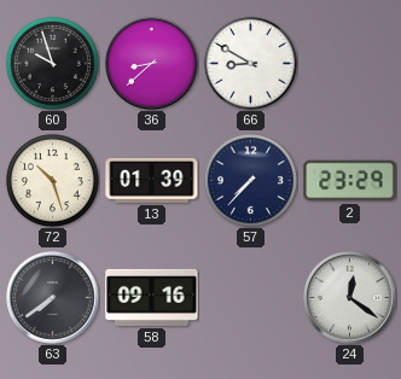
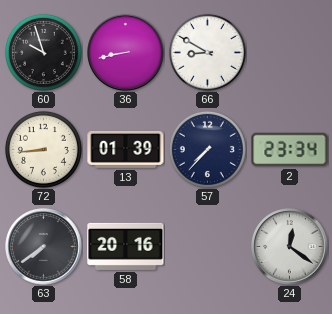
36: 8:38 -> 8:43 (126, 53)
72: 10:27 -> 8:44 (43, 149)
2: 23:29 -> 23:34 (290, 150)
58: 09:16 -> 20:16 (126, 246)
